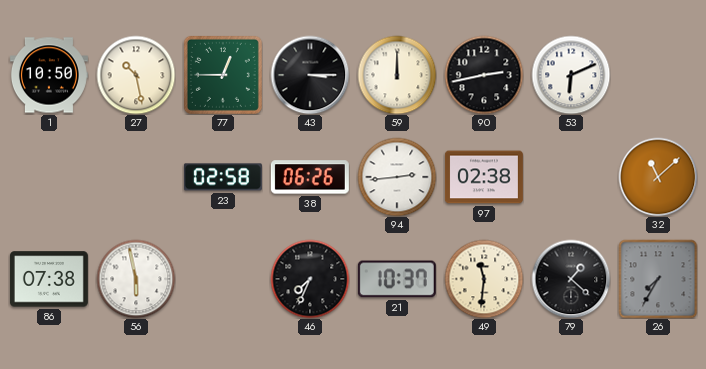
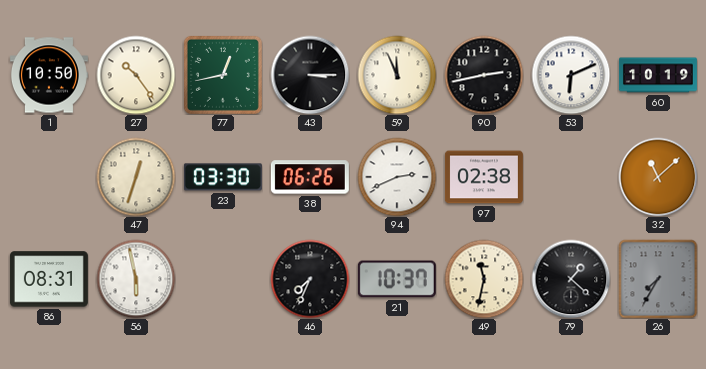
27: 10:28 -> 10:24 (136, 75)
77: 12:45 -> 12:43 (223, 75)
59: 12:00 -> 11:56 (397, 75)
60: none -> 10:19 (658, 75)
47: none -> 12:33 (136, 177)
23: 02:58 -> 03:30 (223, 177)
94: 2:44 -> 2:41 (397, 177)
86: 07:38 -> 08:31 (49, 279)
49: 11:31 -> 11:32 (484, 279)
